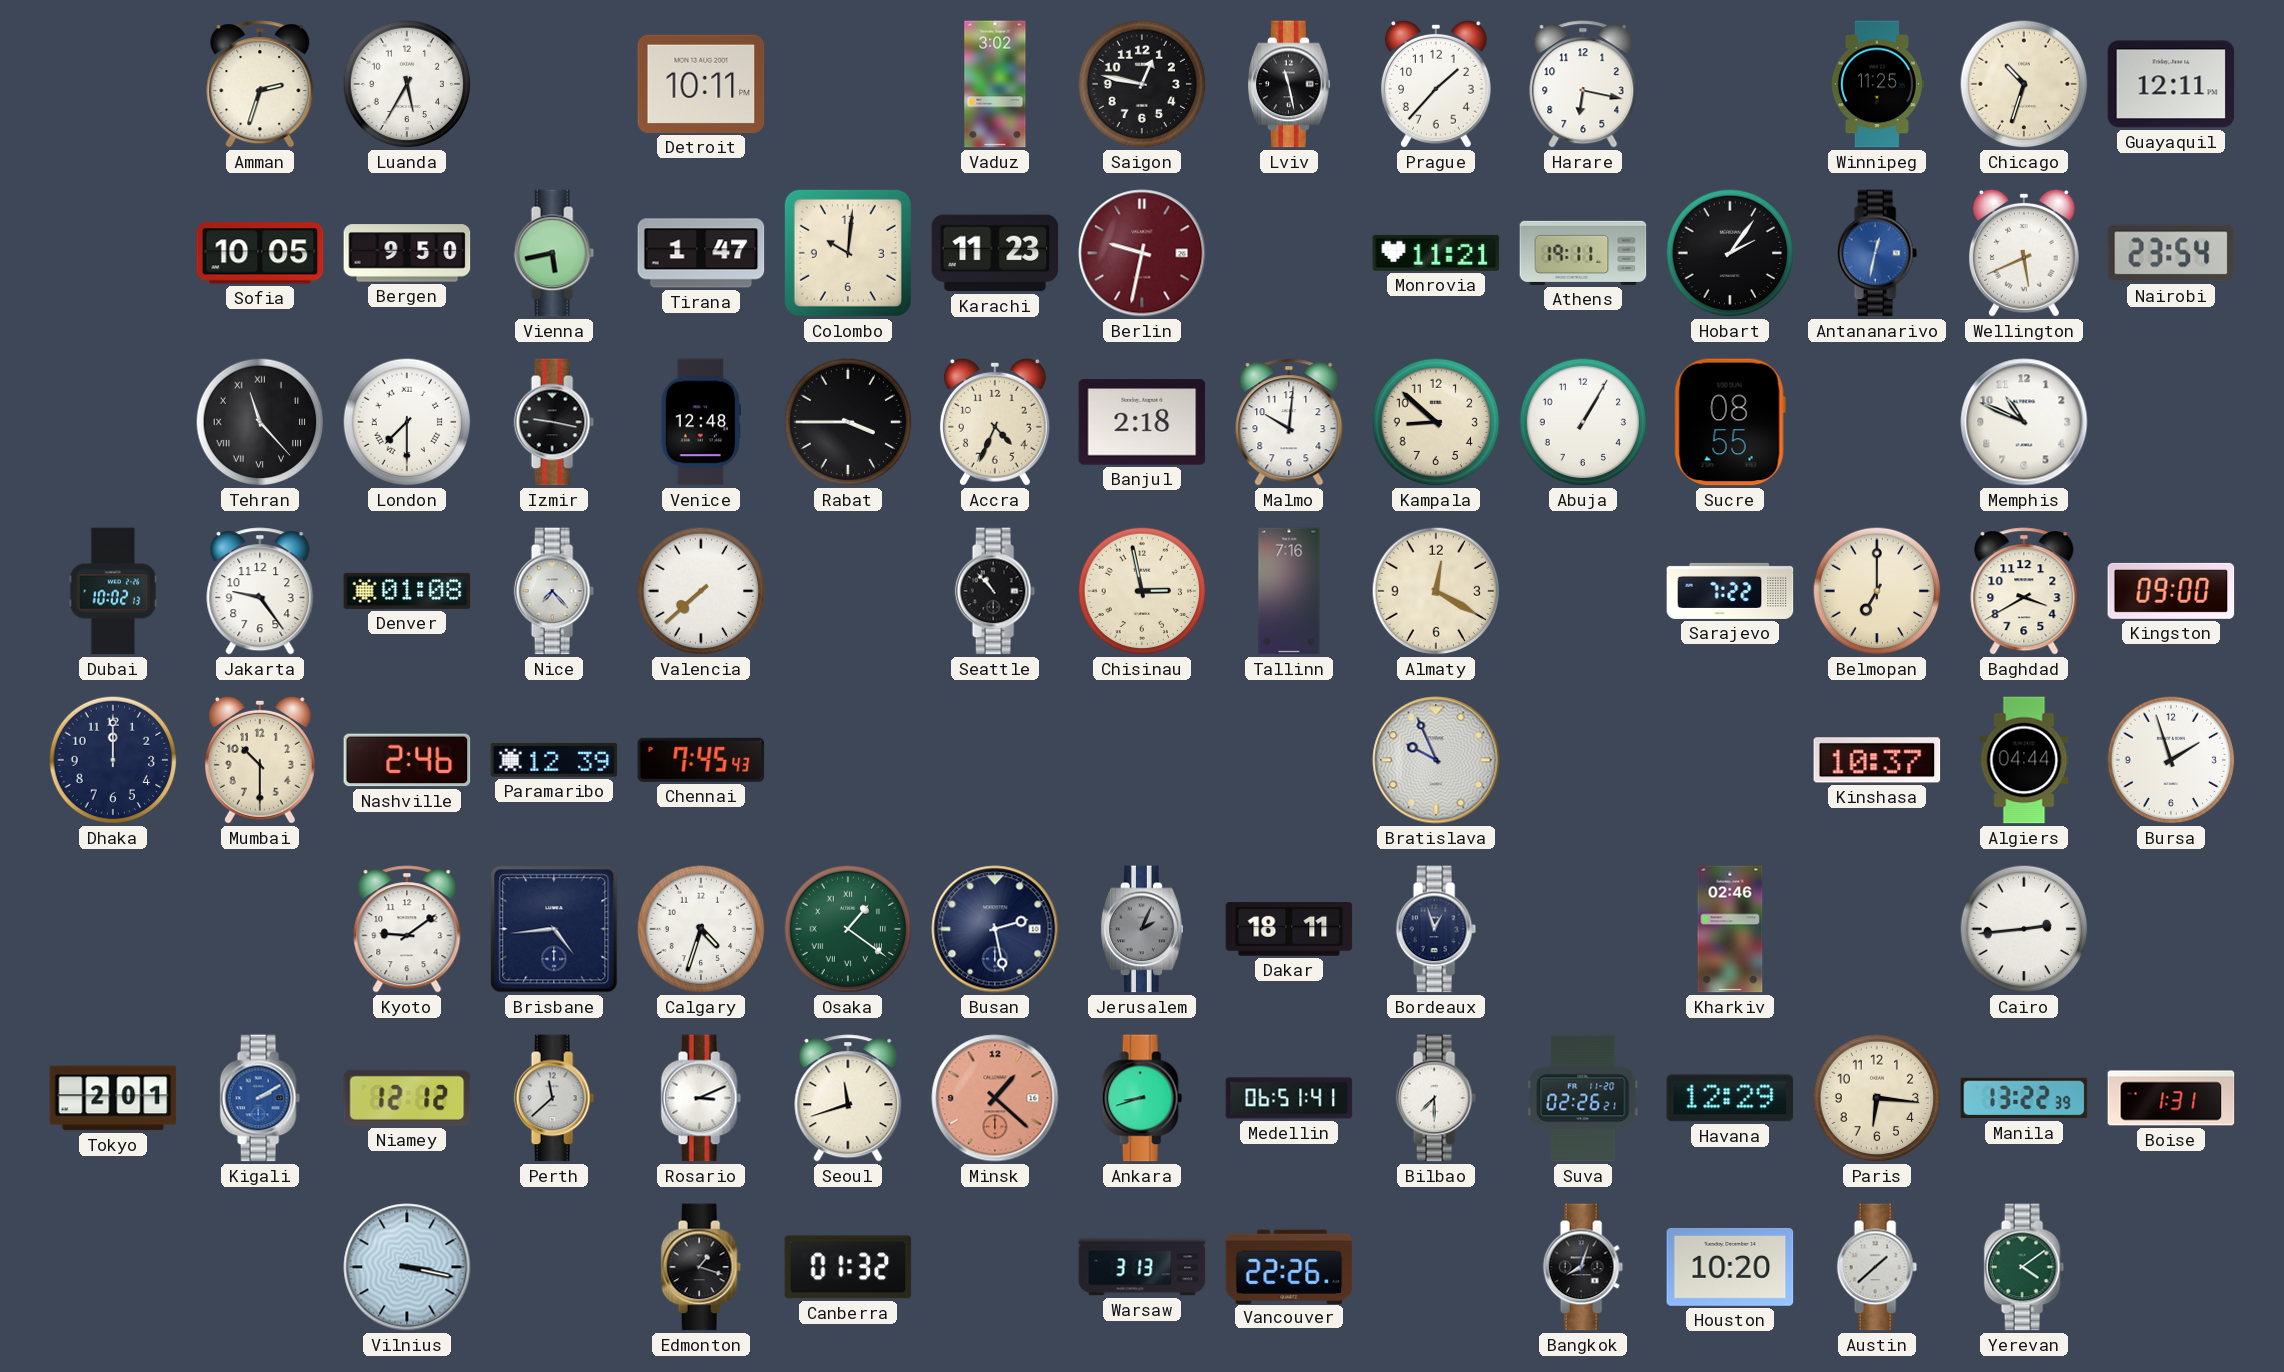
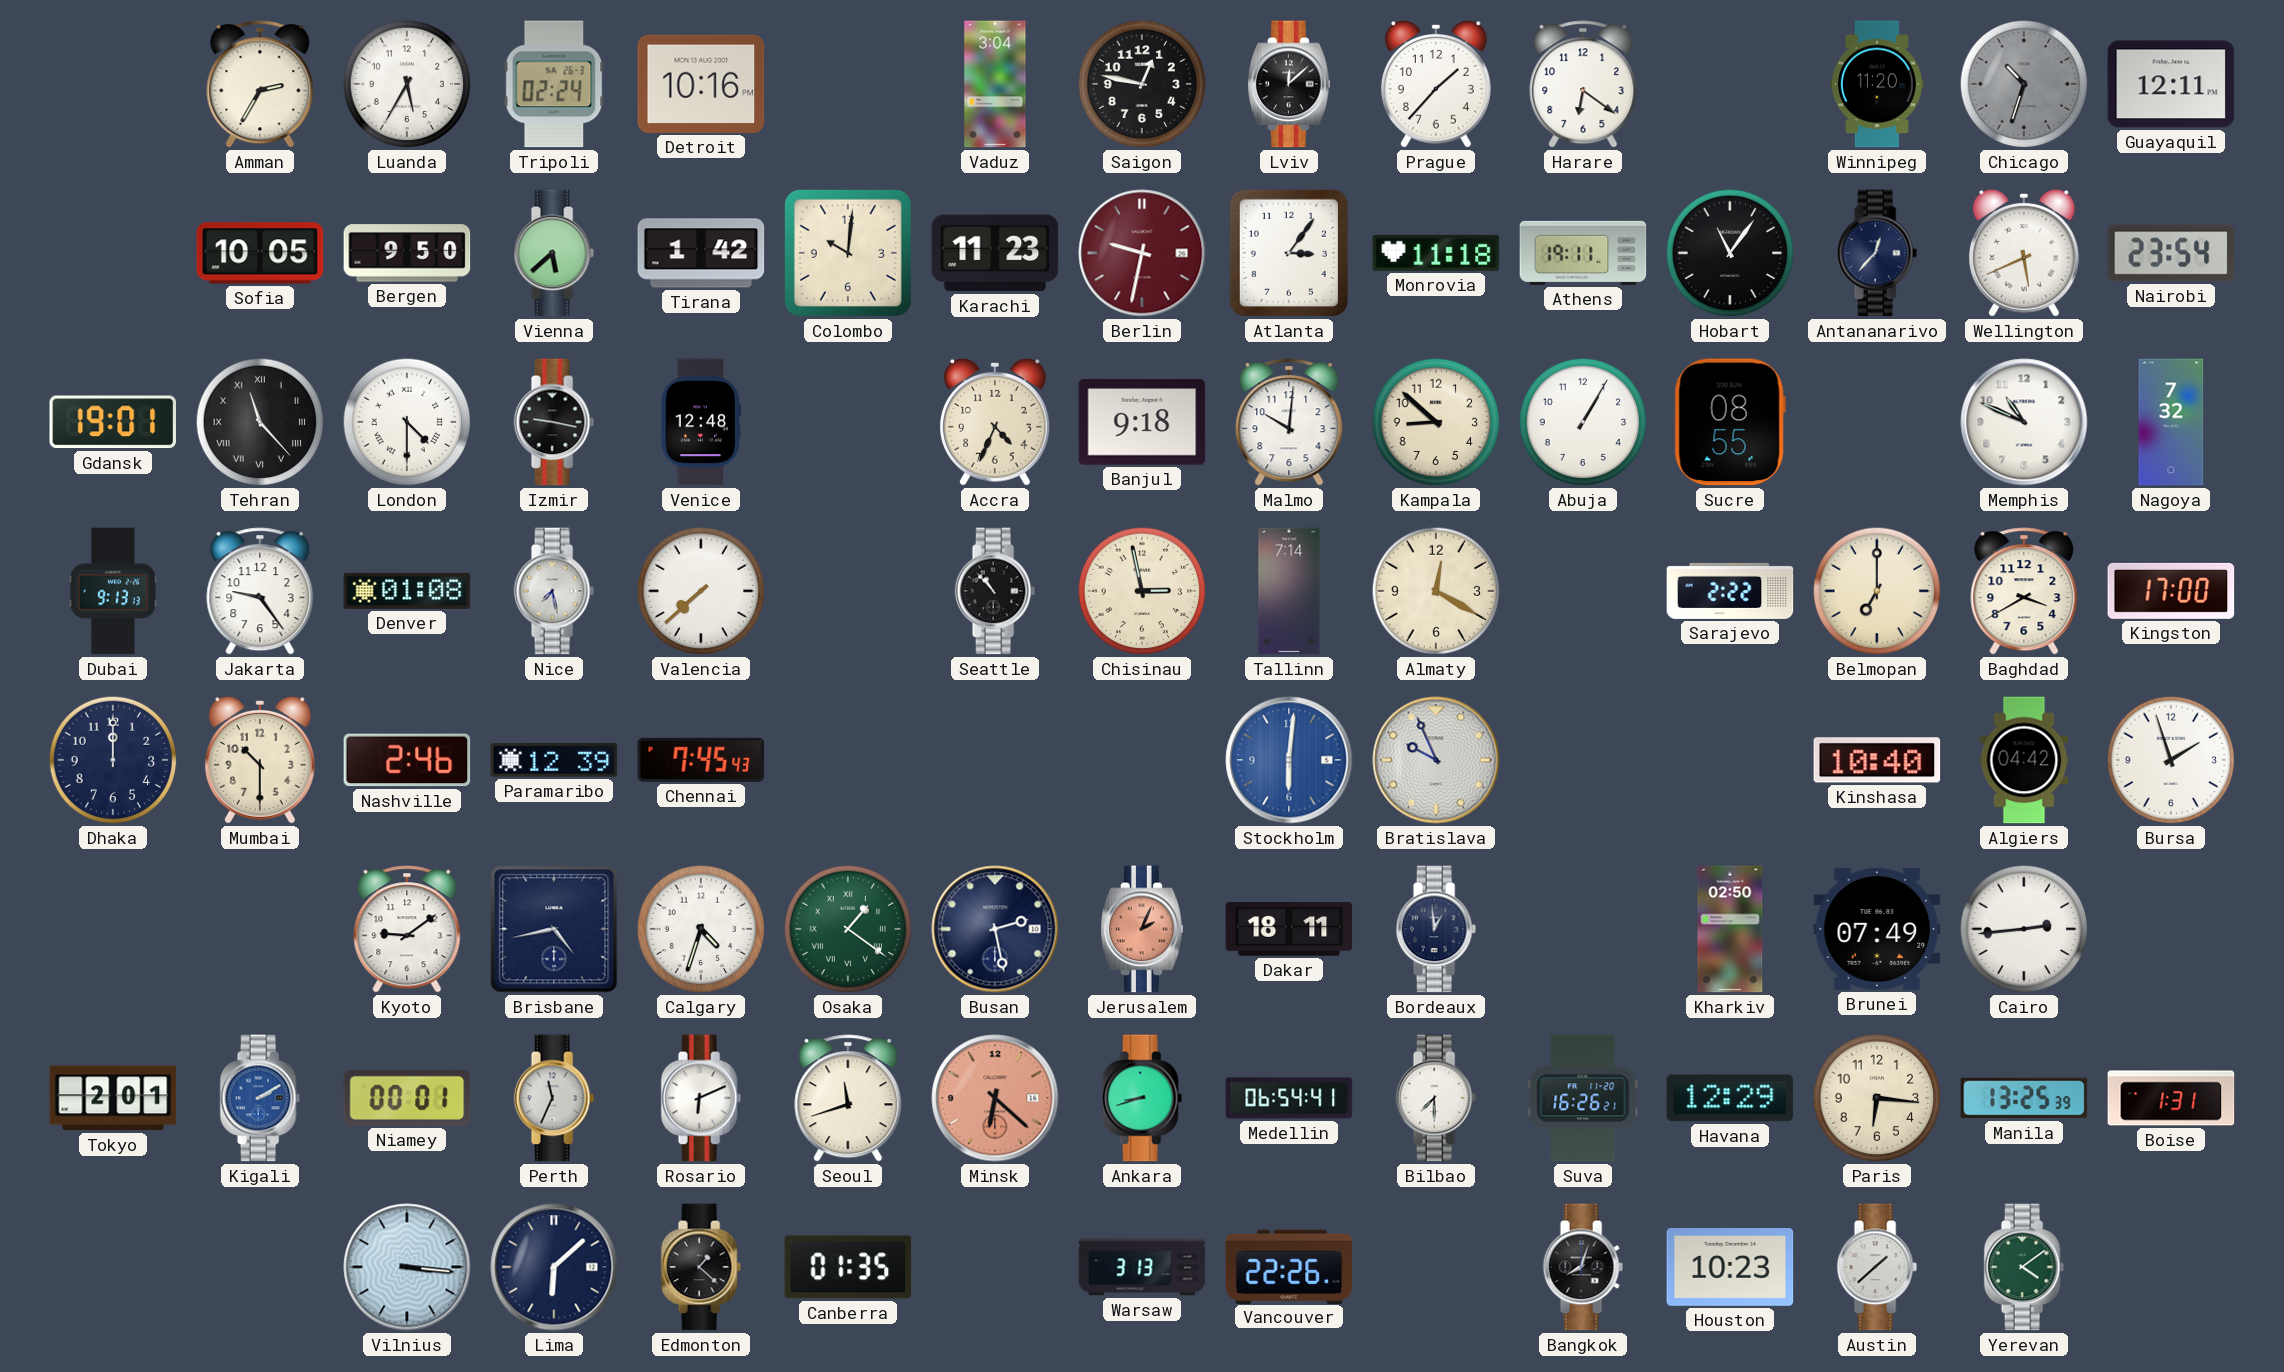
Amman: 2:33 -> 2:35 (260, 84)
Tripoli: none -> 02:24 (554, 84)
Detroit: 10:11 -> 10:16 (701, 84)
Vaduz: 3:02 -> 3:04 (995, 84)
Lviv: 11:28 -> 12:08 (1289, 84)
Harare: 6:17 -> 6:21 (1583, 84)
Winnipeg: 11:25 -> 11:20 (1877, 84)
Chicago dial: cream -> grey (2024, 84)
Vienna: 5:43 -> 5:38 (554, 253)
Tirana: 1:47 -> 1:42 (701, 253)
Atlanta: none -> 3:06 (1289, 253)
Monrovia: 11:21 -> 11:18 (1436, 253)
Hobart: 2:06 -> 11:06 (1730, 253)
Antananarivo: 12:32 -> 12:37 (1877, 253)
Antananarivo dial: blue -> navy (1877, 253)
Gdansk: none -> 19:01 (112, 422)
London: 7:30 -> 4:30 (407, 422)
Rabat: 3:45 -> none (848, 422)
Banjul: 2:18 -> 9:18 (1142, 422)
Nagoya: none -> 7:32 (2171, 422)
Dubai: 10:02 -> 9:13 (113, 591)
Nice: 7:23 -> 7:28 (554, 591)
Tallinn: 7:16 -> 7:14 (1289, 591)
Sarajevo: 7:22 -> 2:22 (1730, 591)
Kingston: 09:00 -> 17:00 (2171, 591)
Stockholm: none -> 6:01 (1289, 760)
Kinshasa: 10:37 -> 10:40 (1877, 760)
Algiers: 04:44 -> 04:42 (2024, 760)
Brisbane: 4:44 -> 4:43 (554, 929)
Jerusalem dial: grey -> salmon (1142, 929)
Bordeaux: 12:57 -> 12:59 (1436, 929)
Kharkiv: 02:46 -> 02:50 (1730, 929)
Brunei: none -> 07:49 (1877, 929)
Niamey: 12:12 -> 00:01 (407, 1098)
Perth: 11:38 -> 11:34 (554, 1098)
Rosario: 3:11 -> 6:11 (701, 1098)
Minsk: 1:22 -> 6:22 (995, 1098)
Medellin: 06:51 -> 06:54 (1289, 1098)
Suva: 02:26 -> 16:26 (1583, 1098)
Manila: 13:22 -> 13:25 (2024, 1098)
Vilnius: 3:17 -> 3:16 (407, 1267)
Lima: none -> 6:08 (554, 1267)
Edmonton: 1:18 -> 1:22 (701, 1267)
Canberra: 01:32 -> 01:35 (848, 1267)
Houston: 10:20 -> 10:23 (1730, 1267)
